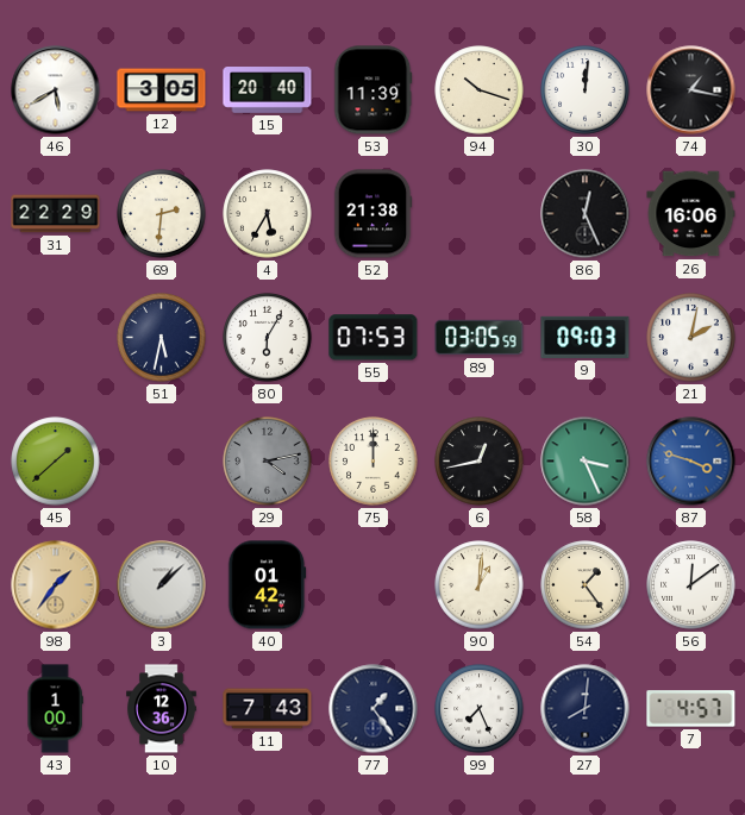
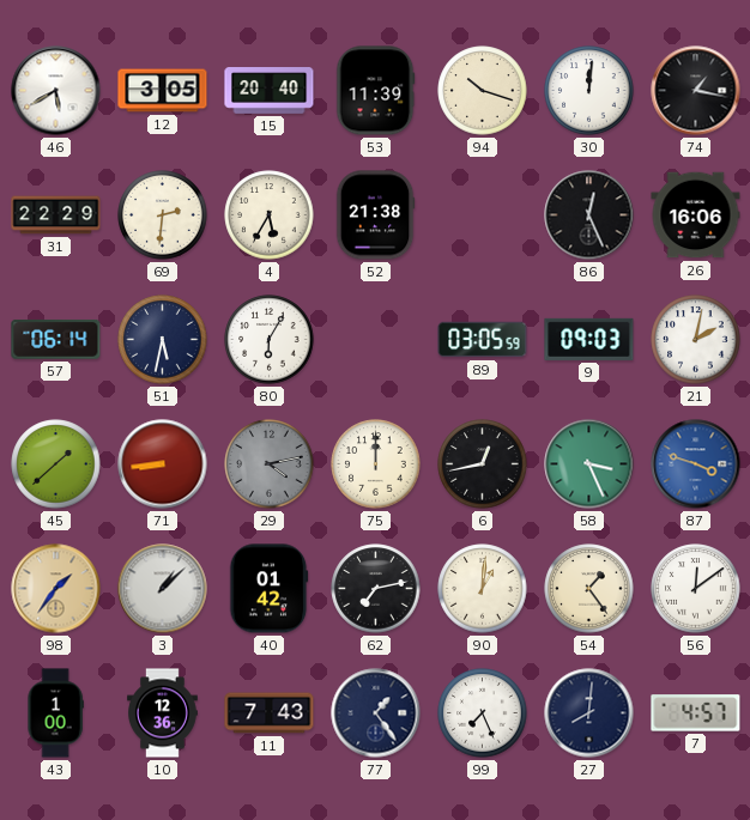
57: none -> 06:14 (56, 339)
55: 07:53 -> none (374, 338)
71: none -> 8:44 (163, 464)
62: none -> 7:13 (376, 589)
